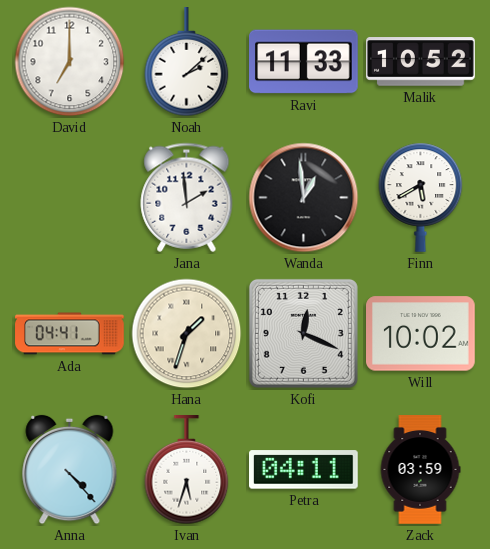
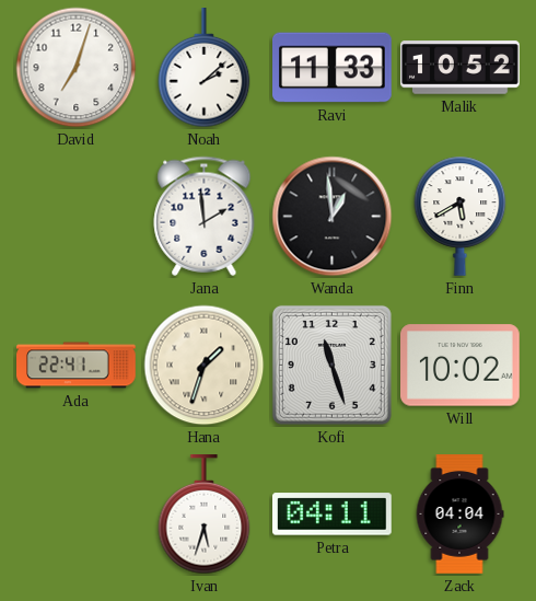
David: 7:00 -> 7:03 (77, 68)
Ada: 04:41 -> 22:41 (77, 366)
Kofi: 12:19 -> 11:27 (331, 365)
Anna: 4:23 -> none (70, 470)
Zack: 03:59 -> 04:04 (459, 515)
